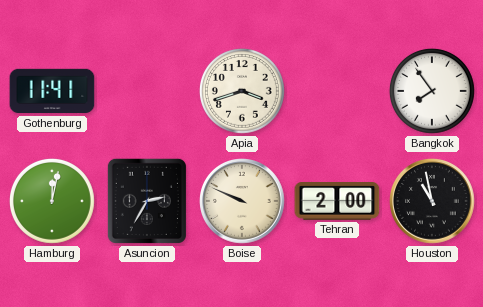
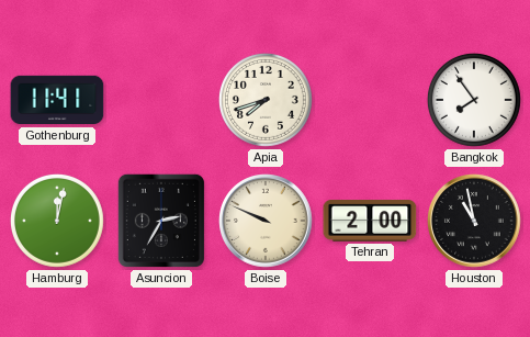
Apia: 3:42 -> 7:42 (266, 100)
